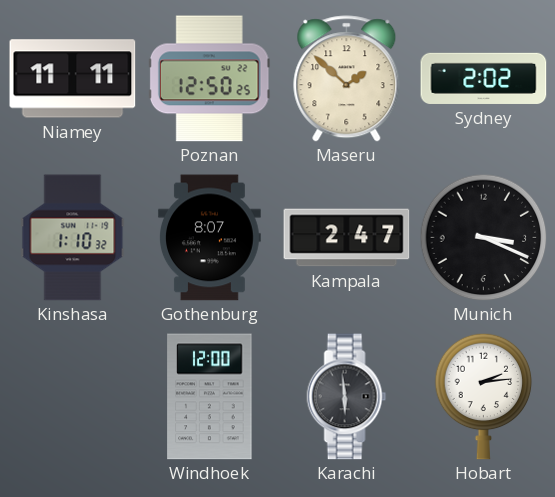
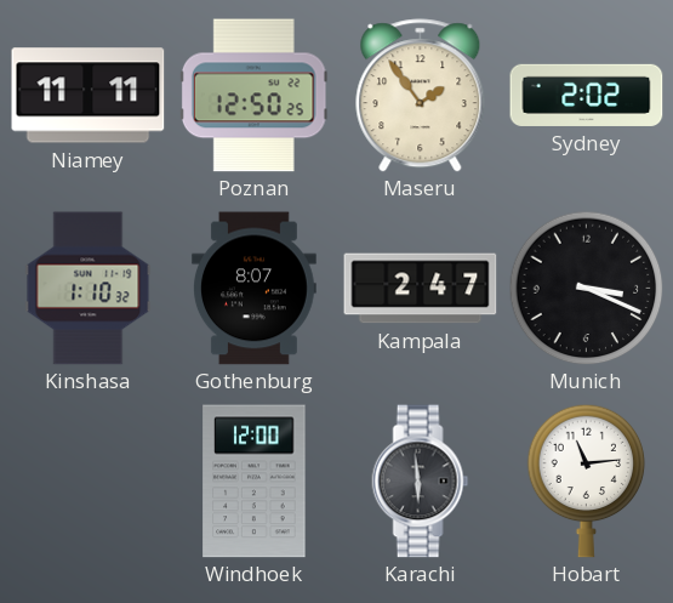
Maseru: 1:52 -> 1:54 (421, 96)
Hobart: 2:14 -> 11:14 (587, 480)
